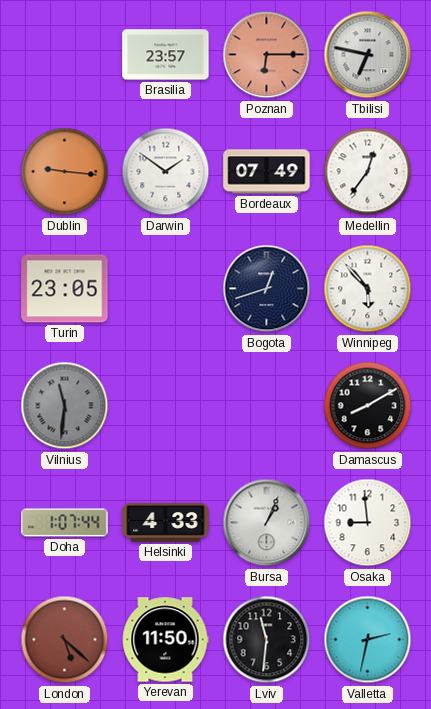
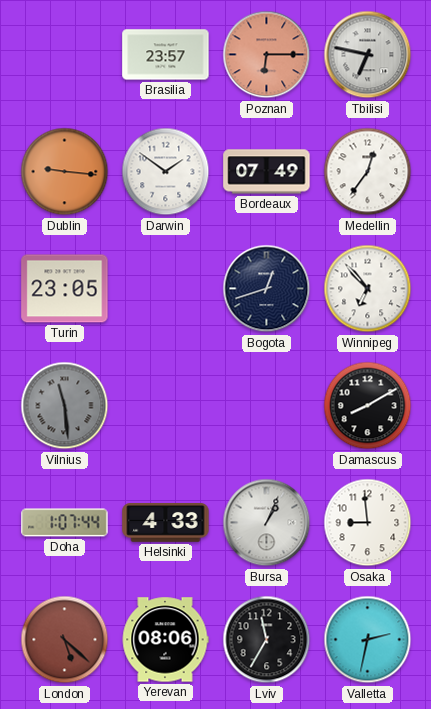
Winnipeg: 5:53 -> 6:53 (368, 289)
Vilnius: 11:31 -> 11:29 (65, 406)
Yerevan: 11:50 -> 08:06 (165, 640)
Lviv: 11:31 -> 11:35 (267, 640)
